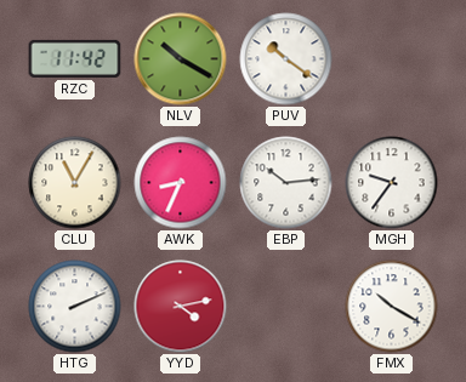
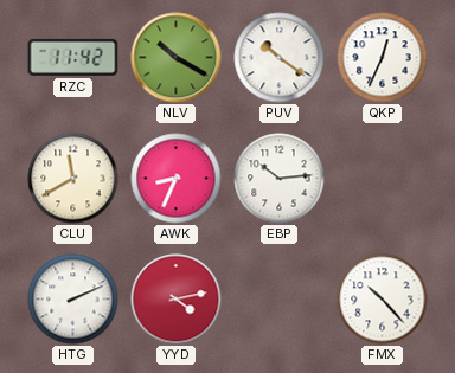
QKP: none -> 12:34 (383, 58)
CLU: 11:05 -> 11:40 (73, 179)
MGH: 9:36 -> none (392, 183)
FMX: 10:20 -> 10:23 (383, 300)
